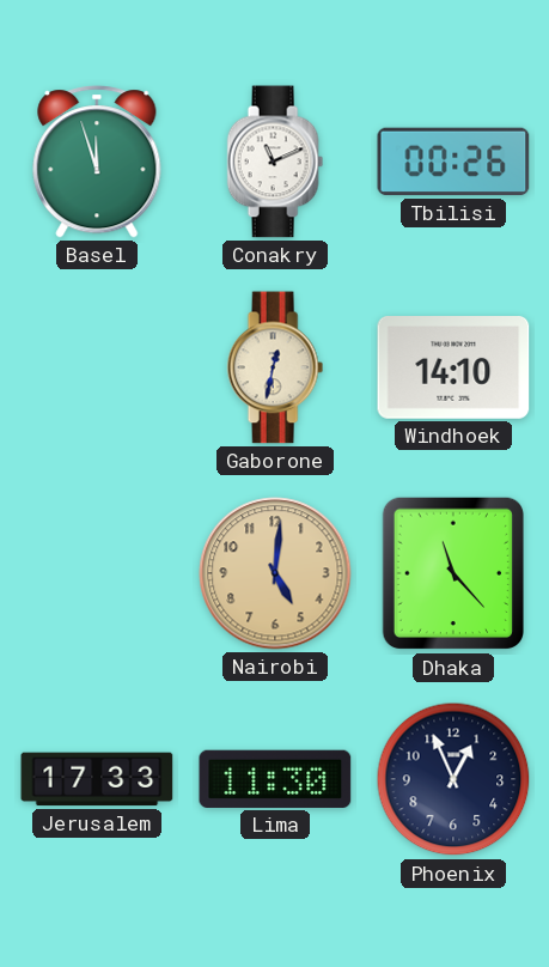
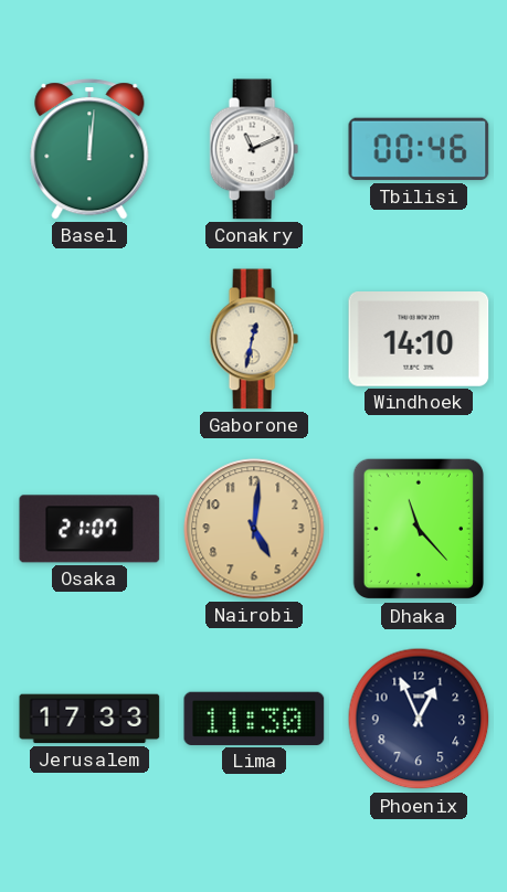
Basel: 11:57 -> 12:01 (89, 149)
Tbilisi: 00:26 -> 00:46 (419, 149)
Osaka: none -> 21:07 (89, 529)
